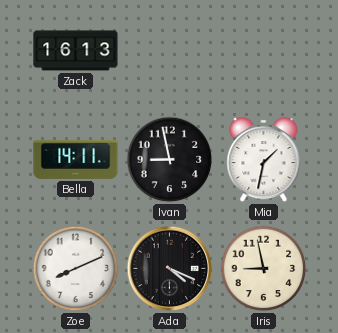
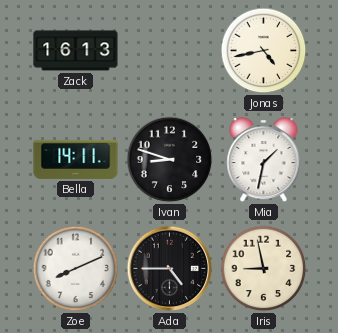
Jonas: none -> 4:43 (264, 51)
Ivan: 8:58 -> 8:48 (170, 160)
Ada: 4:19 -> 4:45 (170, 269)
